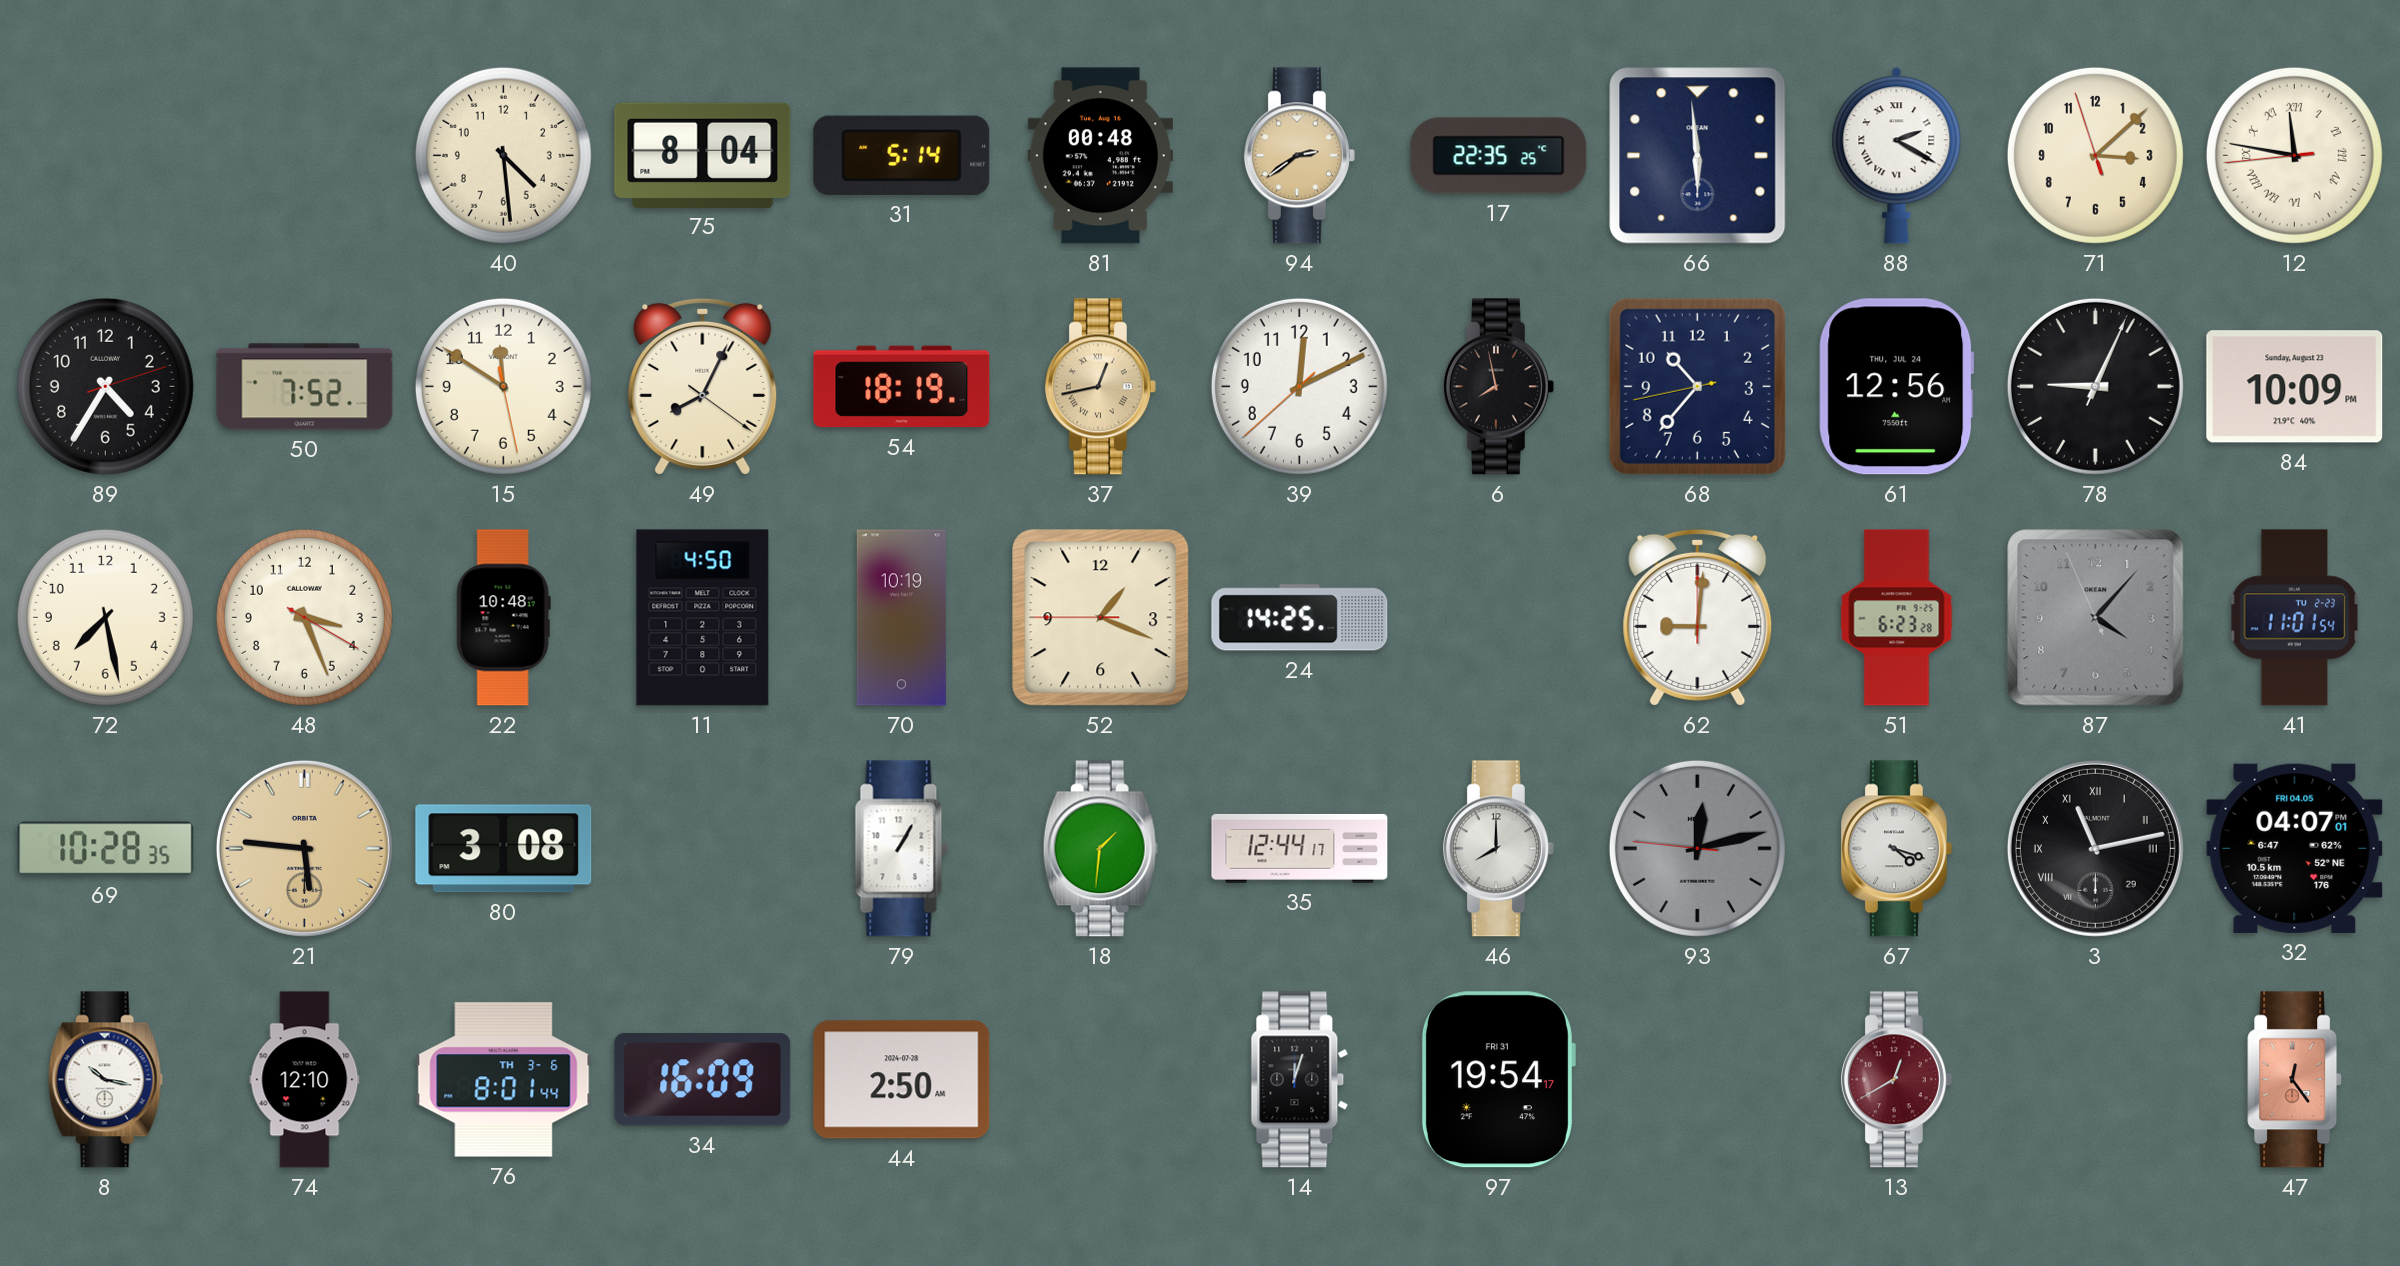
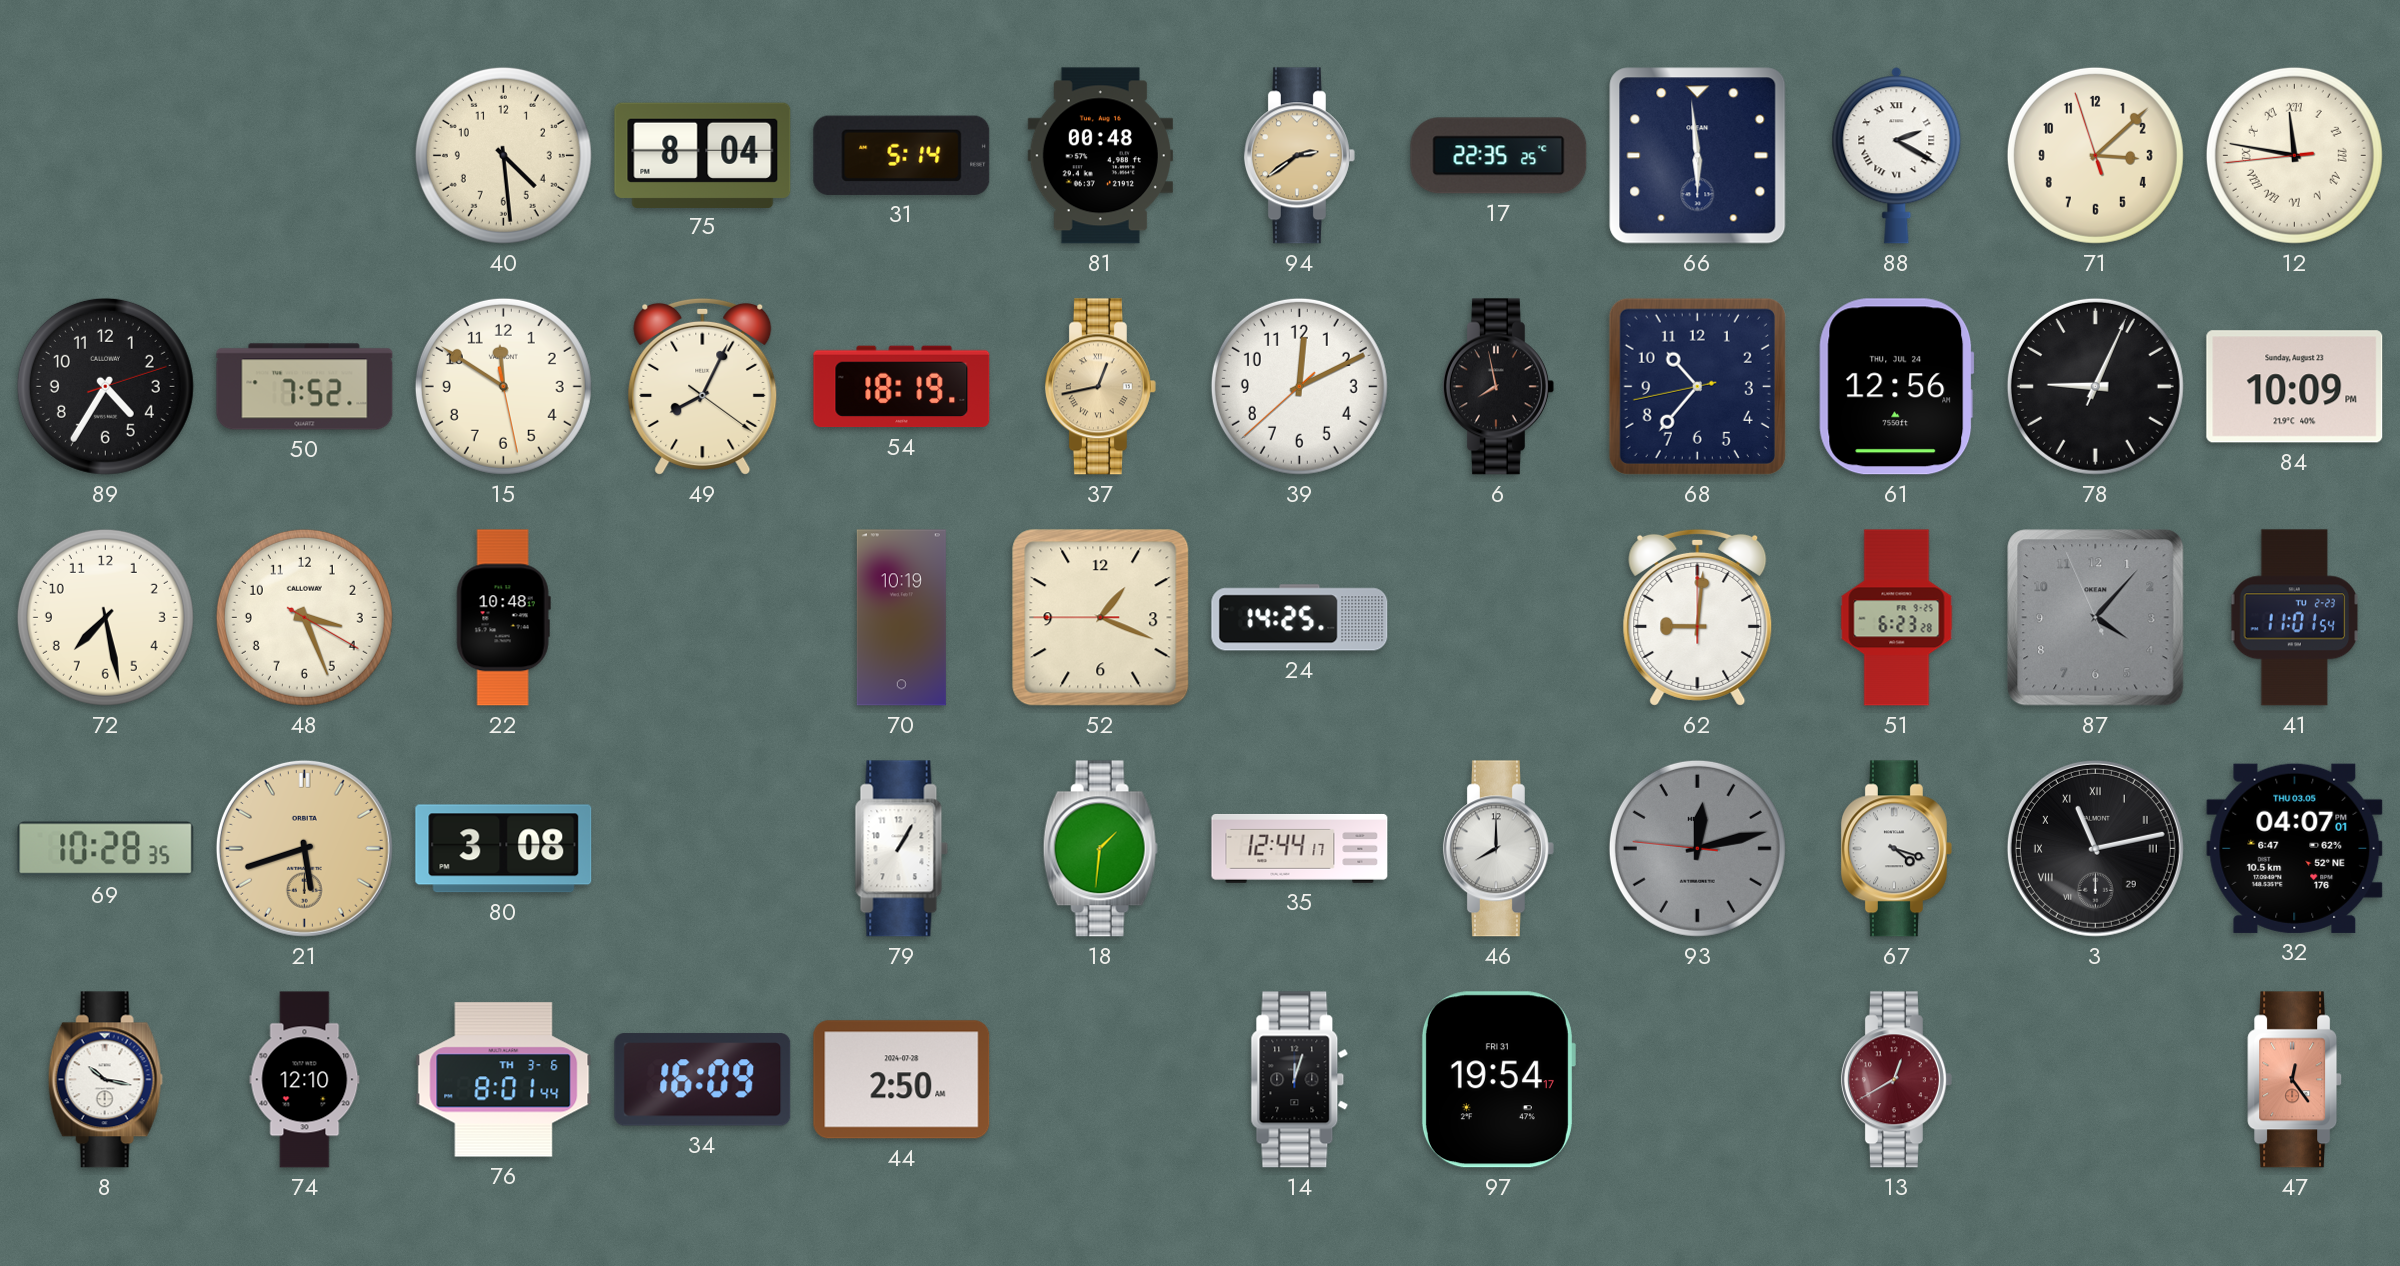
11: 4:50 -> none (703, 618)
21: 5:46 -> 5:42 (304, 848)
32 date: FRI 04.05 -> THU 03.05 (2295, 848)
